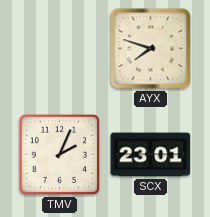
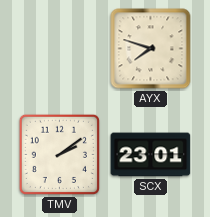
TMV: 2:04 -> 2:09 (59, 154)
